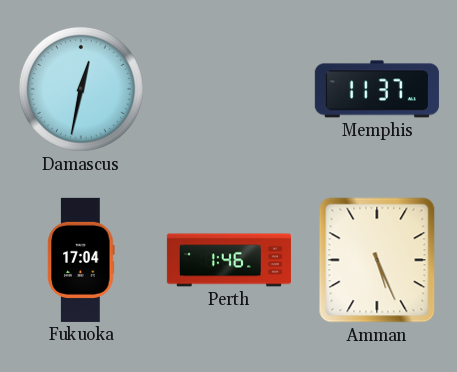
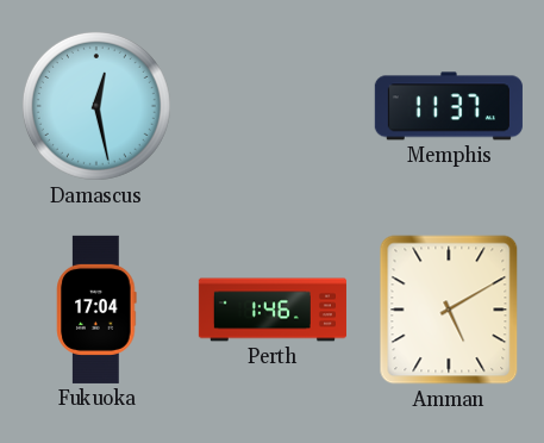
Damascus: 12:32 -> 12:28 (96, 106)
Amman: 5:26 -> 5:10 (449, 310)
